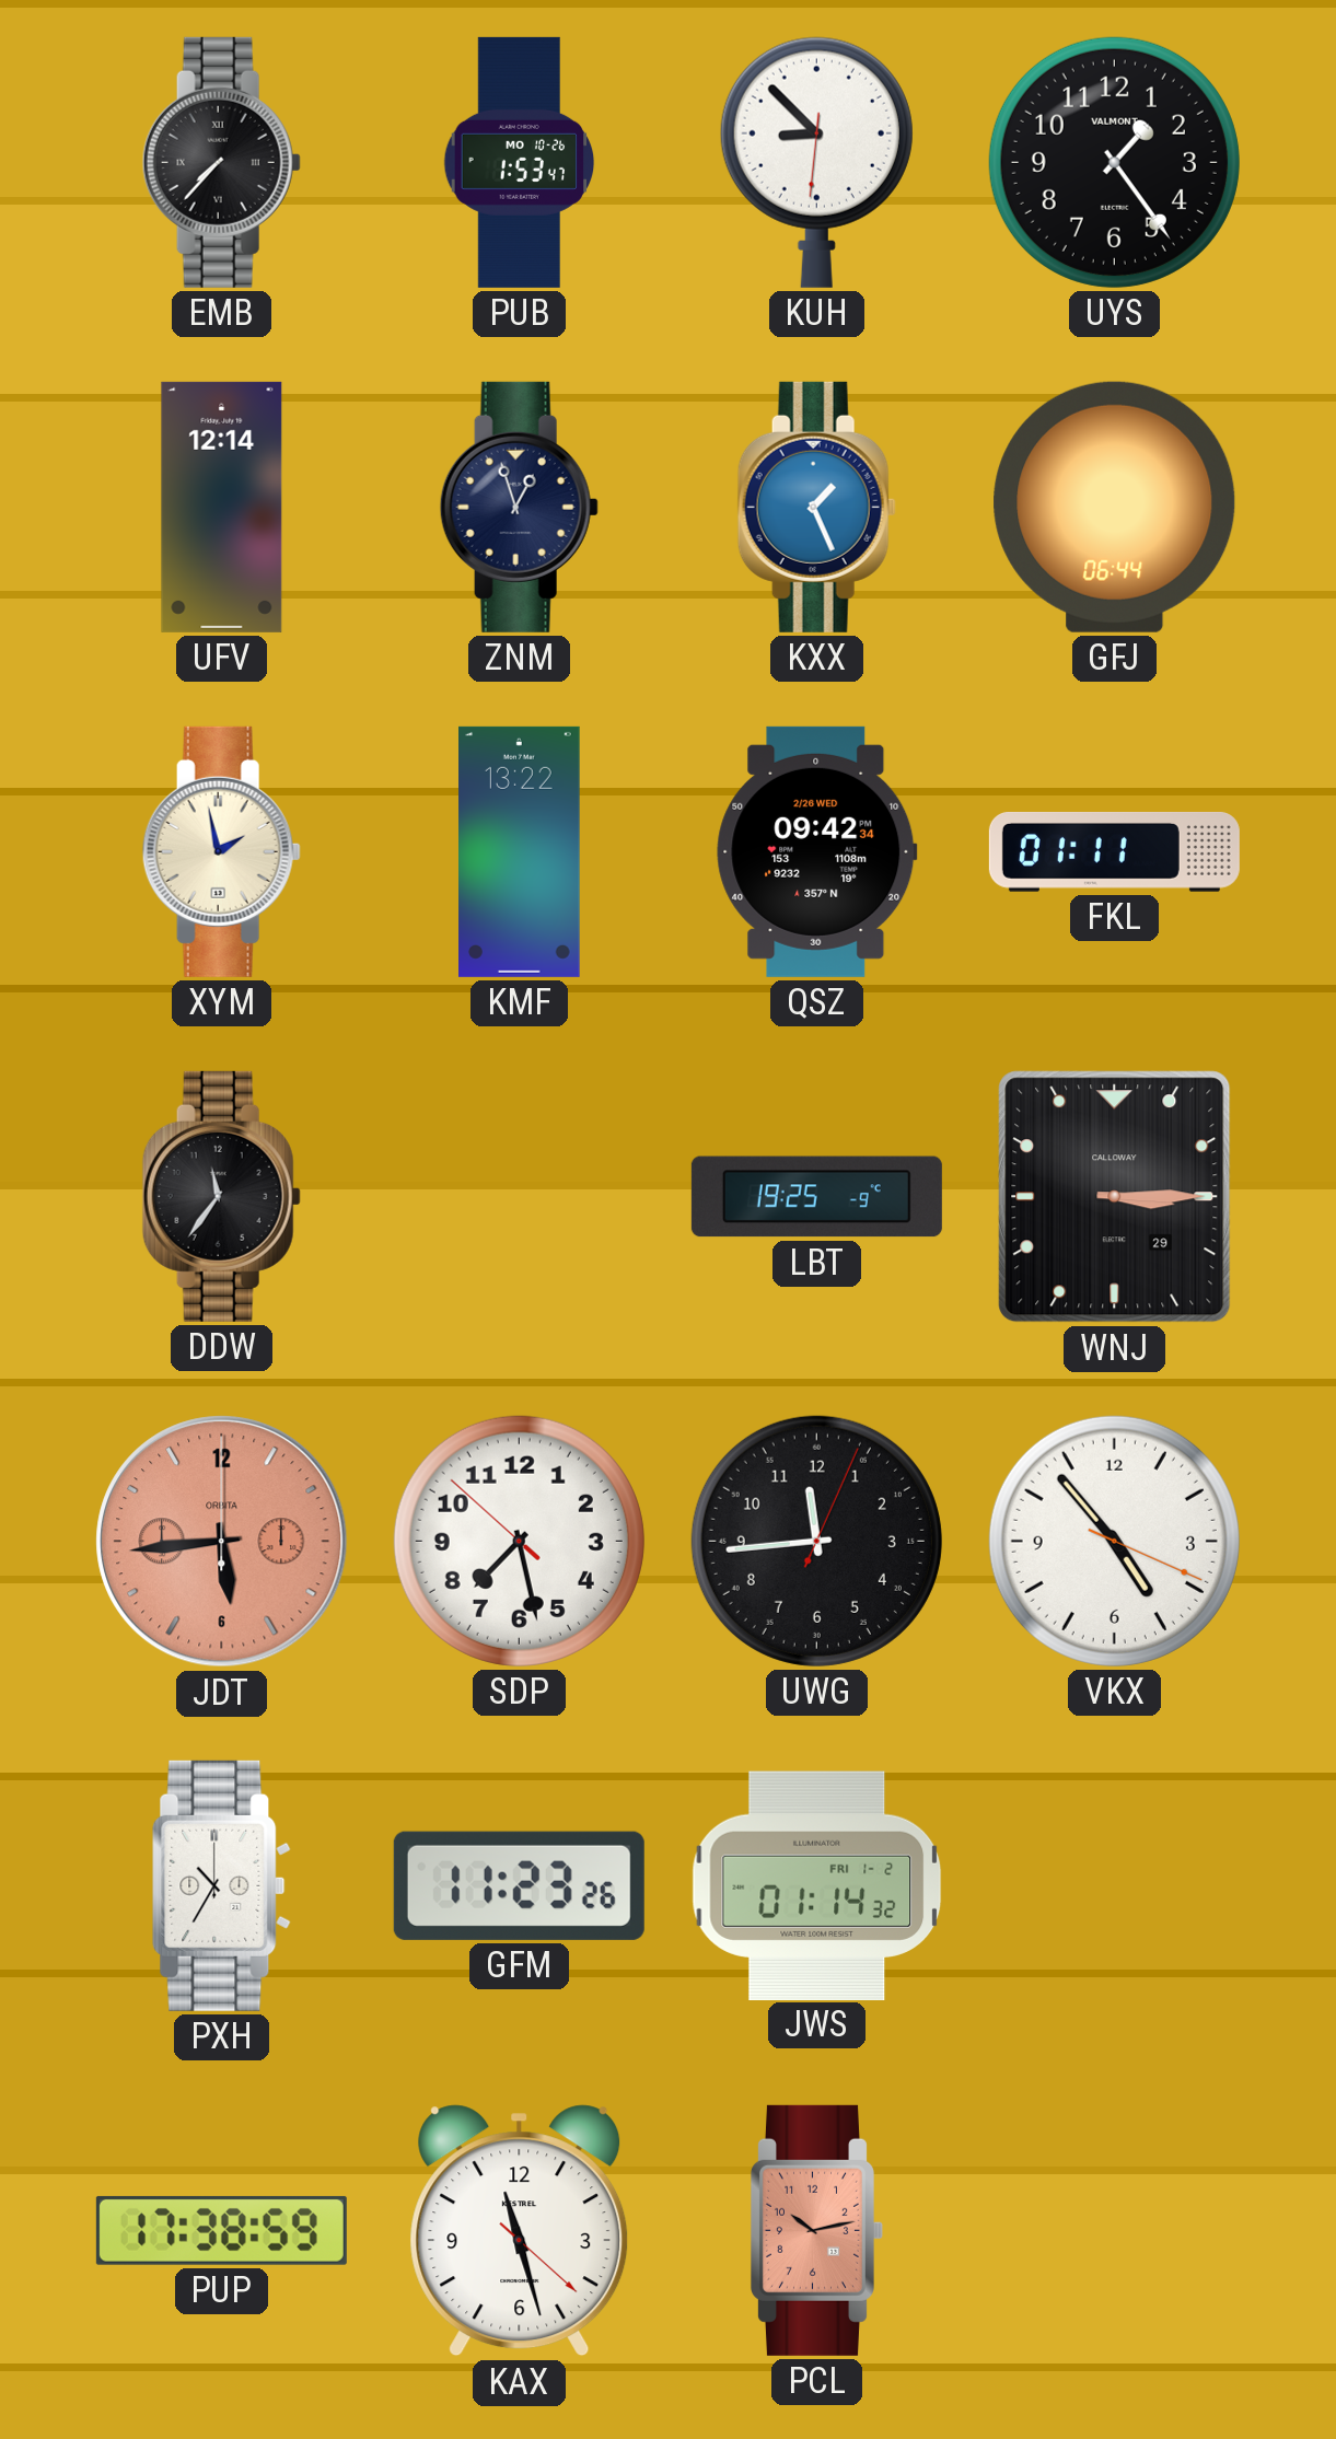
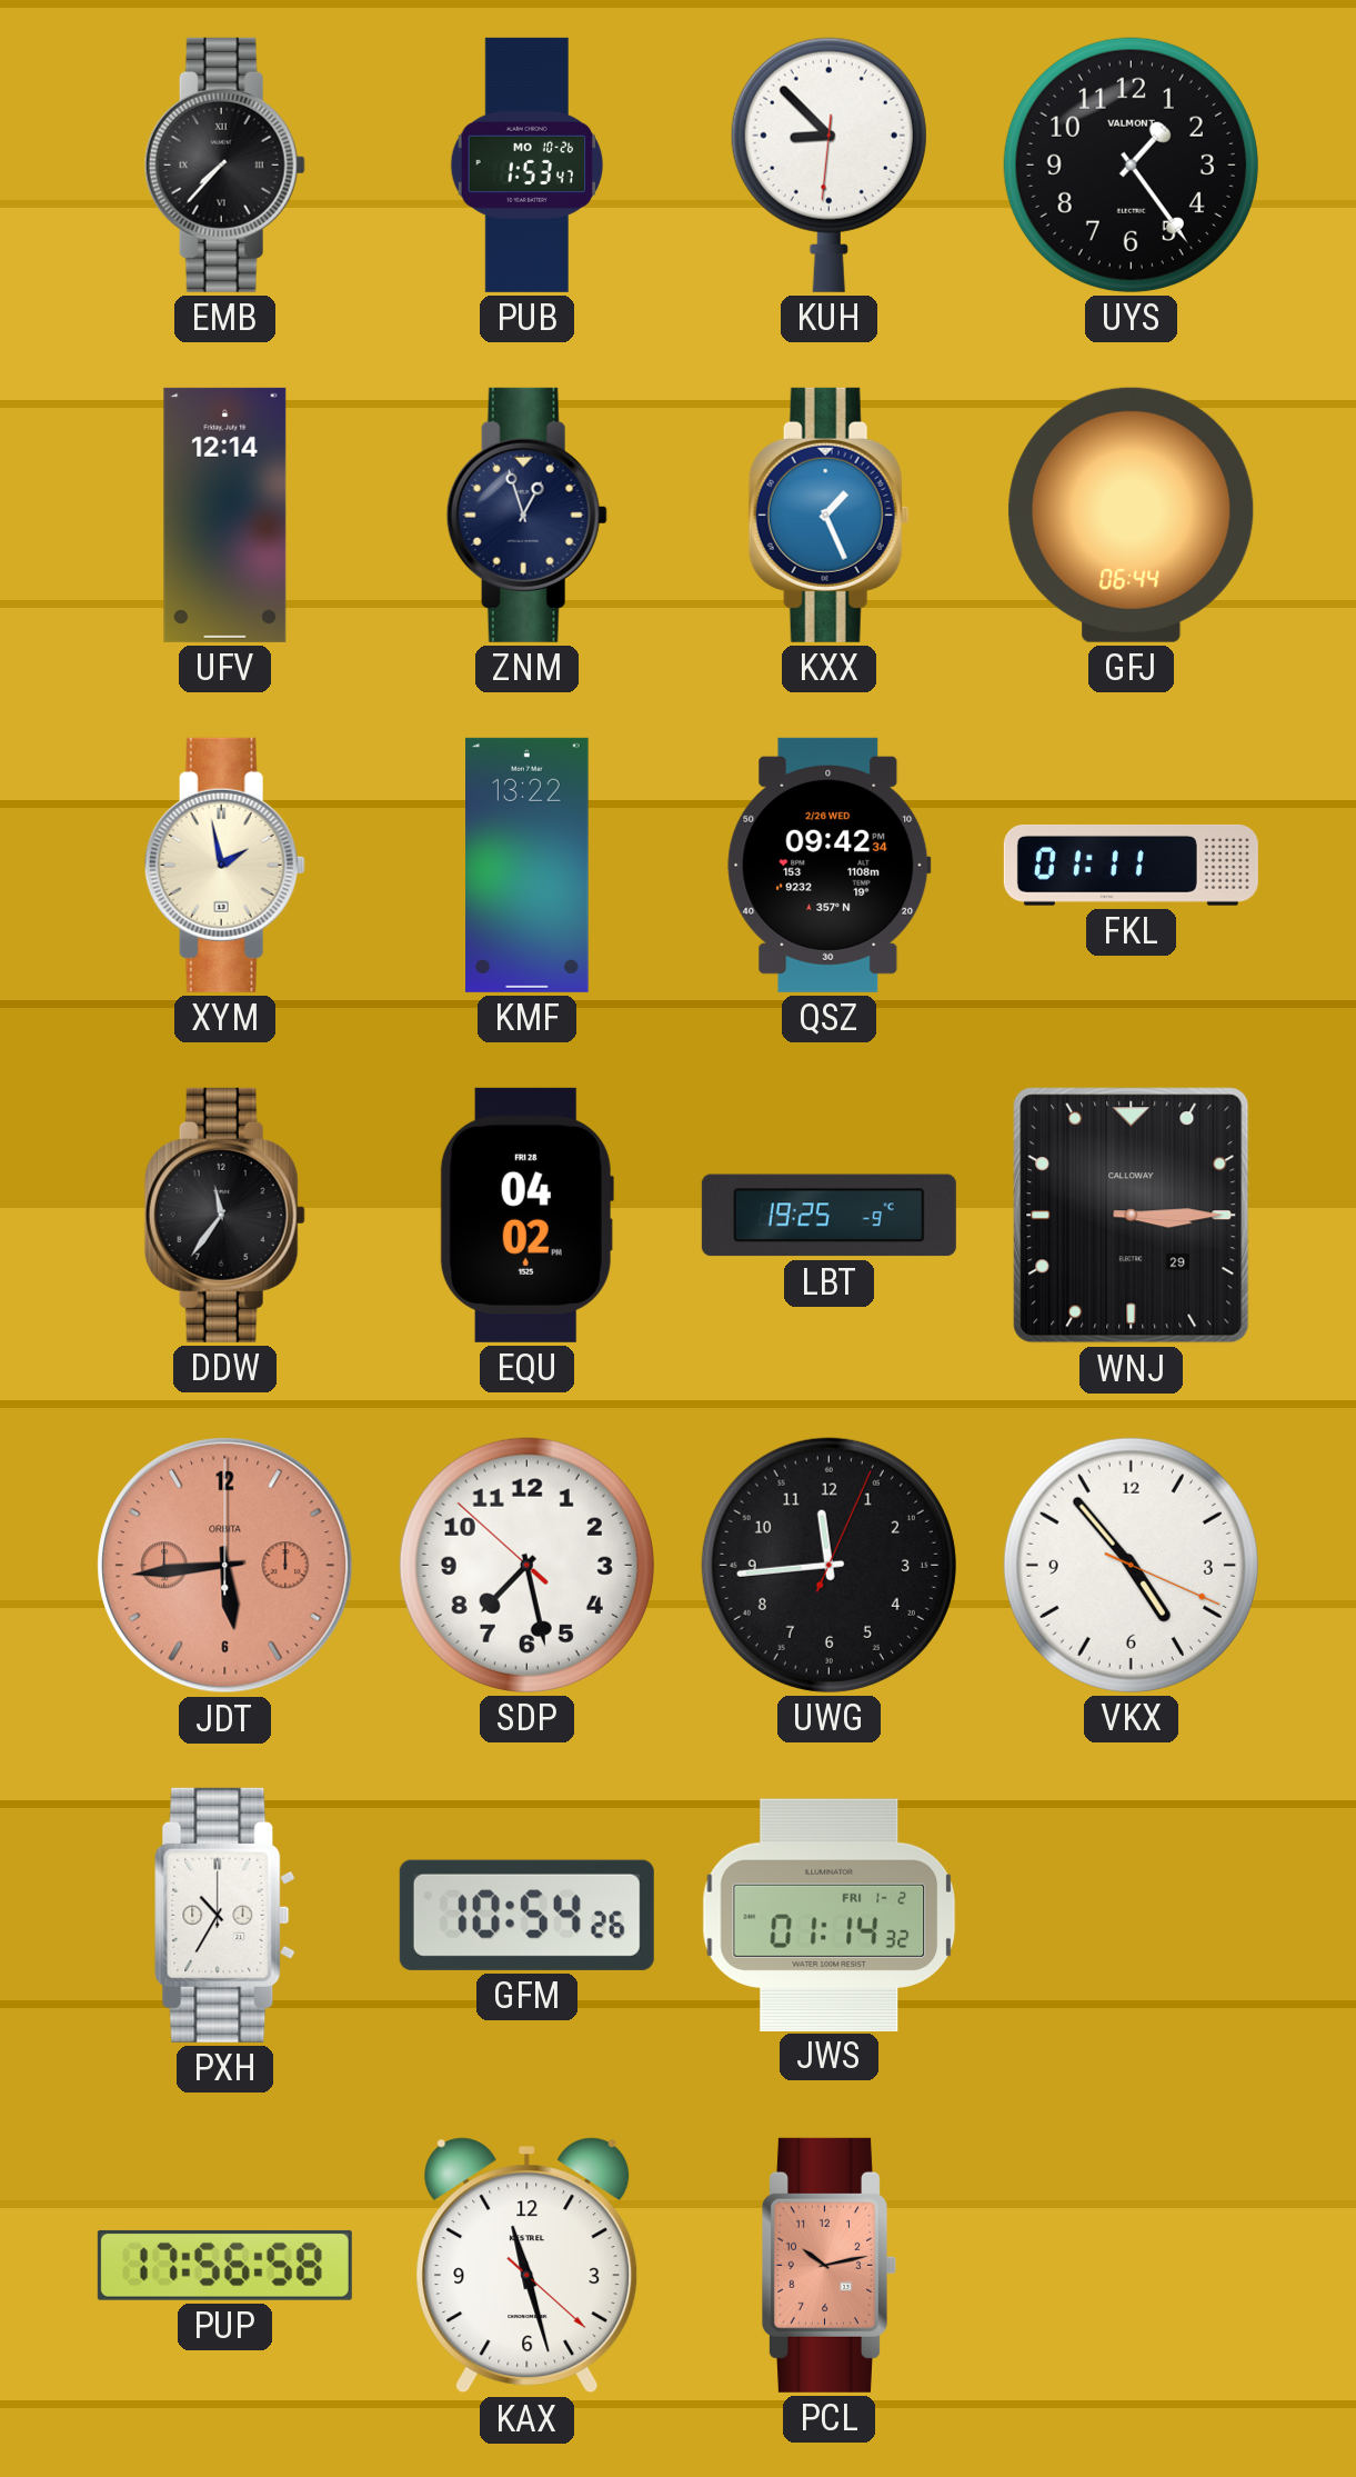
EQU: none -> 04:02 (526, 1215)
GFM: 11:23 -> 10:54 (526, 1915)
PUP: 17:38 -> 17:56 (224, 2265)
